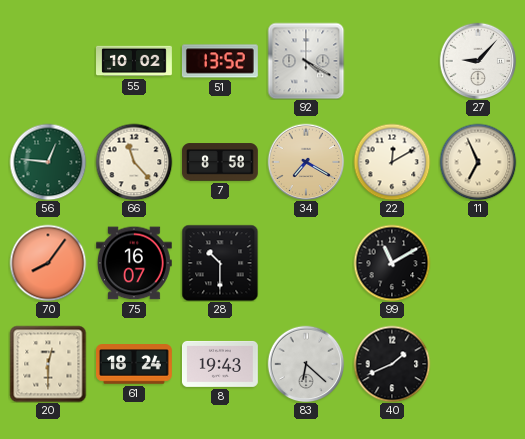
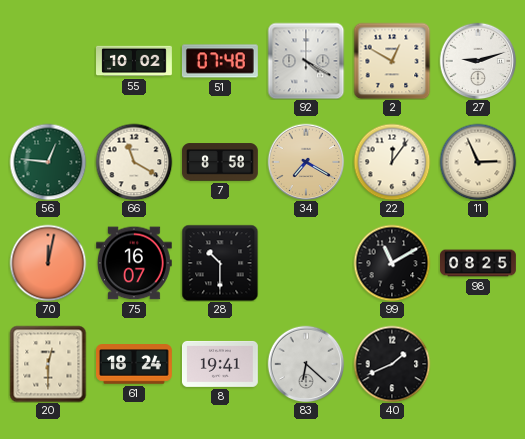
51: 13:52 -> 07:48 (220, 61)
2: none -> 12:50 (392, 61)
27: 9:07 -> 9:12 (478, 61)
66: 11:23 -> 11:20 (134, 162)
22: 12:10 -> 12:06 (392, 162)
11: 6:56 -> 2:56 (478, 162)
70: 8:06 -> 12:02 (48, 263)
98: none -> 08:25 (479, 263)
8: 19:43 -> 19:41 (220, 364)
